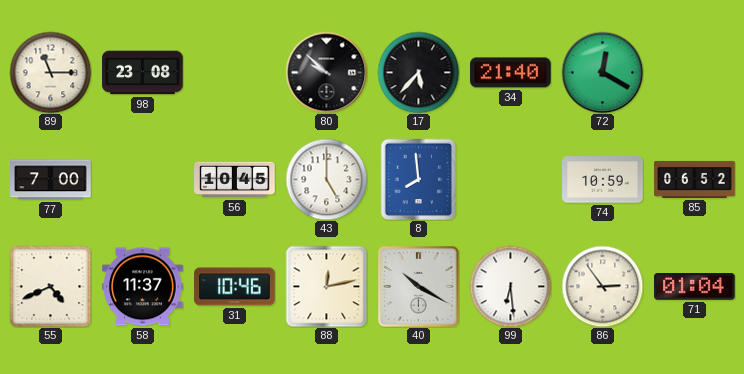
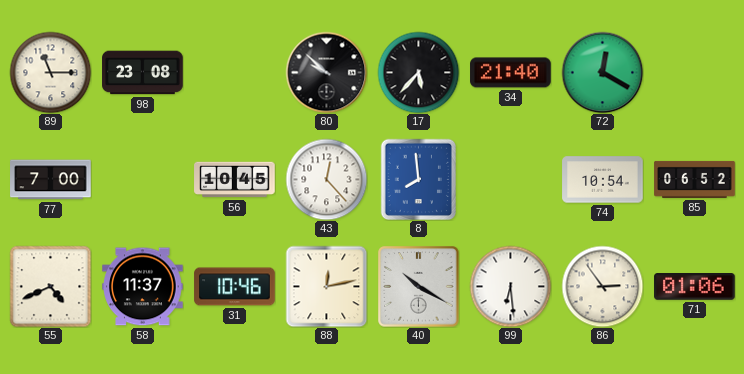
43: 5:00 -> 12:23 (326, 179)
74: 10:59 -> 10:54 (603, 180)
71: 01:04 -> 01:06 (695, 287)
